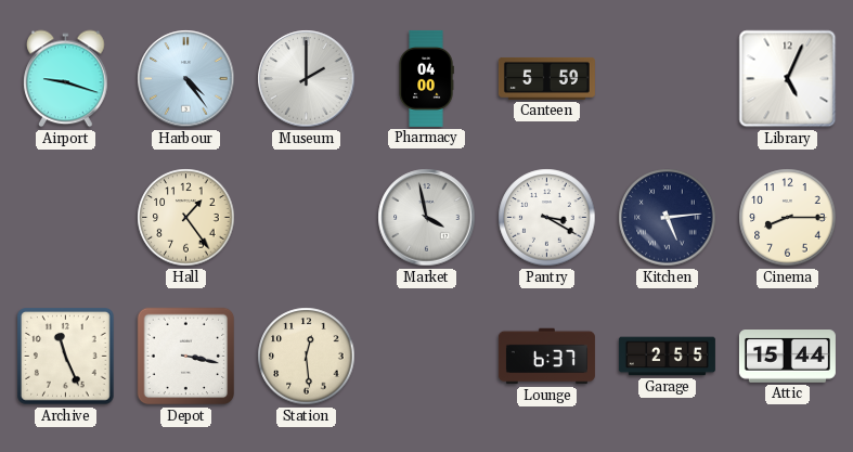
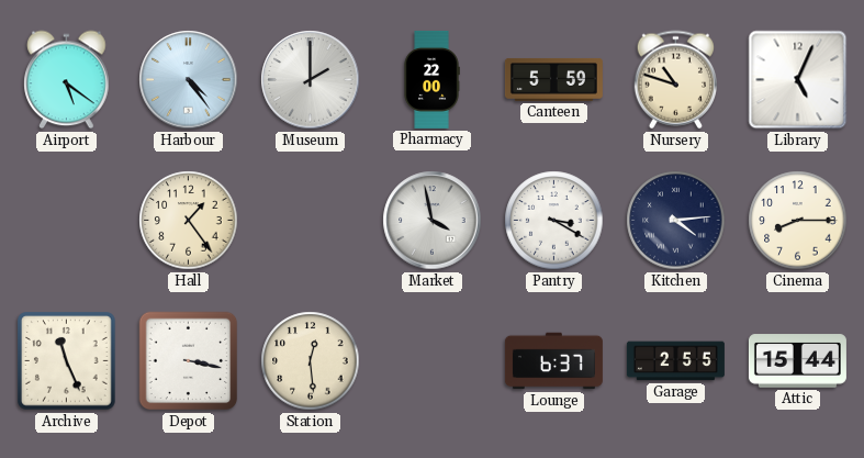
Airport: 9:18 -> 5:21 (67, 80)
Pharmacy: 04:00 -> 22:00 (431, 79)
Nursery: none -> 10:48 (675, 80)
Kitchen: 5:14 -> 4:14 (676, 221)
